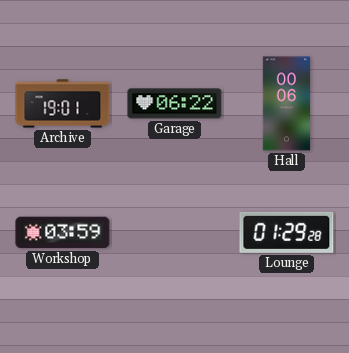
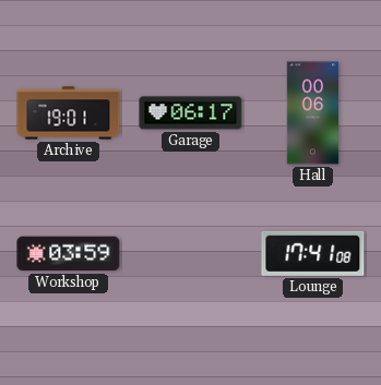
Garage: 06:22 -> 06:17 (191, 113)
Lounge: 01:29 -> 17:41 (313, 253)
